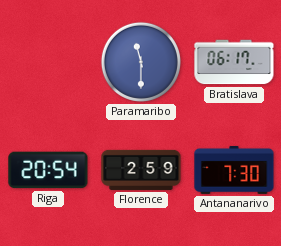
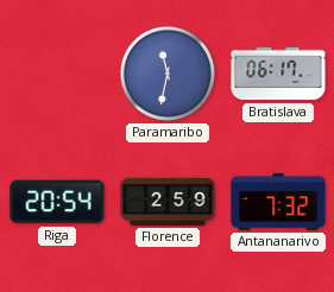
Paramaribo: 11:30 -> 11:32 (168, 74)
Antananarivo: 7:30 -> 7:32 (278, 202)
